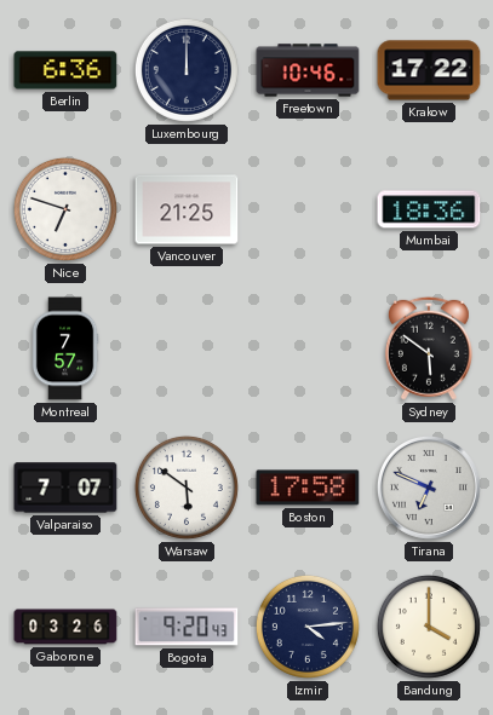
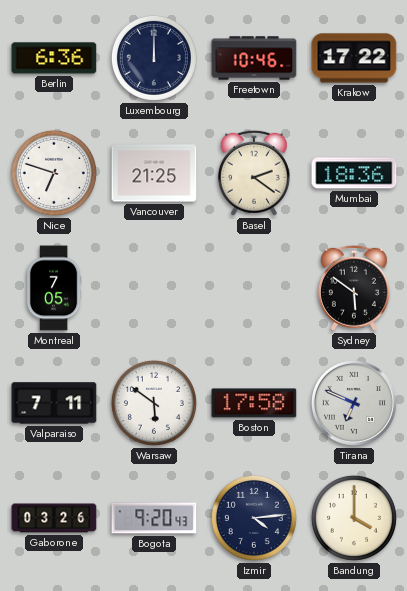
Basel: none -> 2:21 (254, 173)
Montreal: 7:57 -> 7:05 (54, 288)
Valparaiso: 7:07 -> 7:11 (54, 403)
